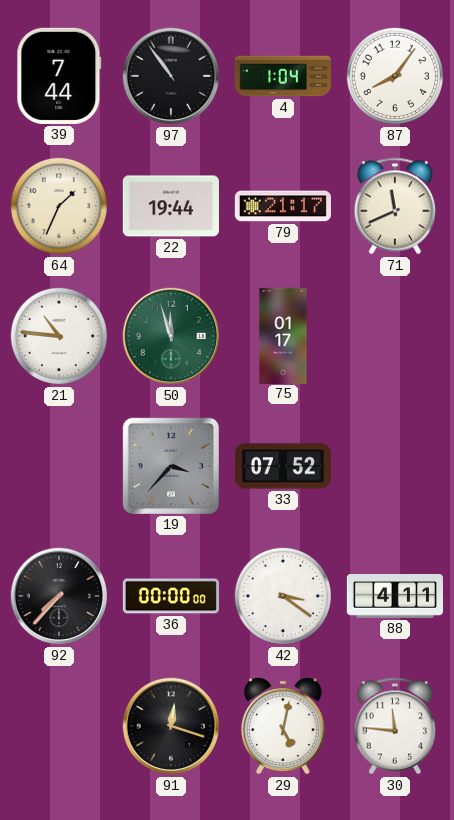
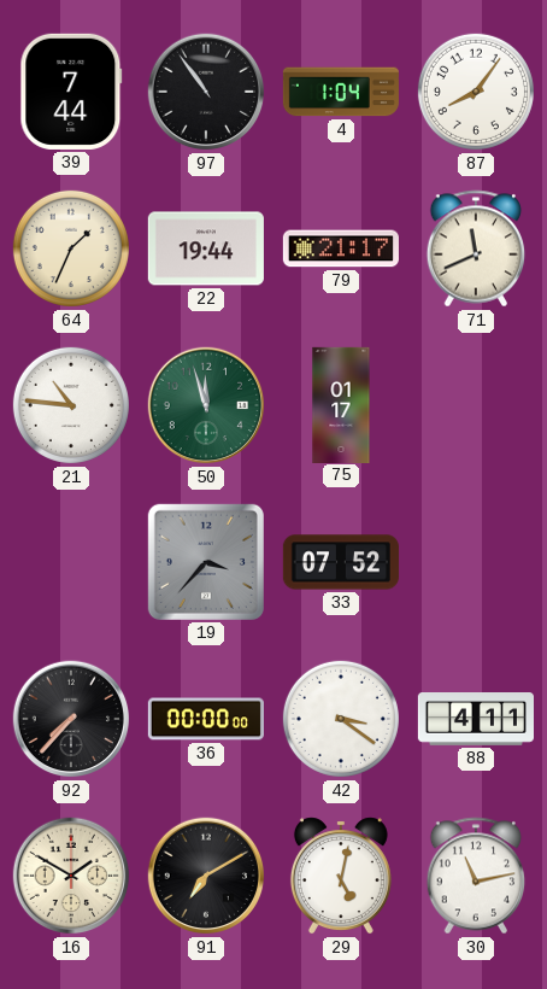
16: none -> 1:50 (71, 876)
91: 12:18 -> 7:10 (206, 876)
30: 11:46 -> 11:13 (476, 876)
